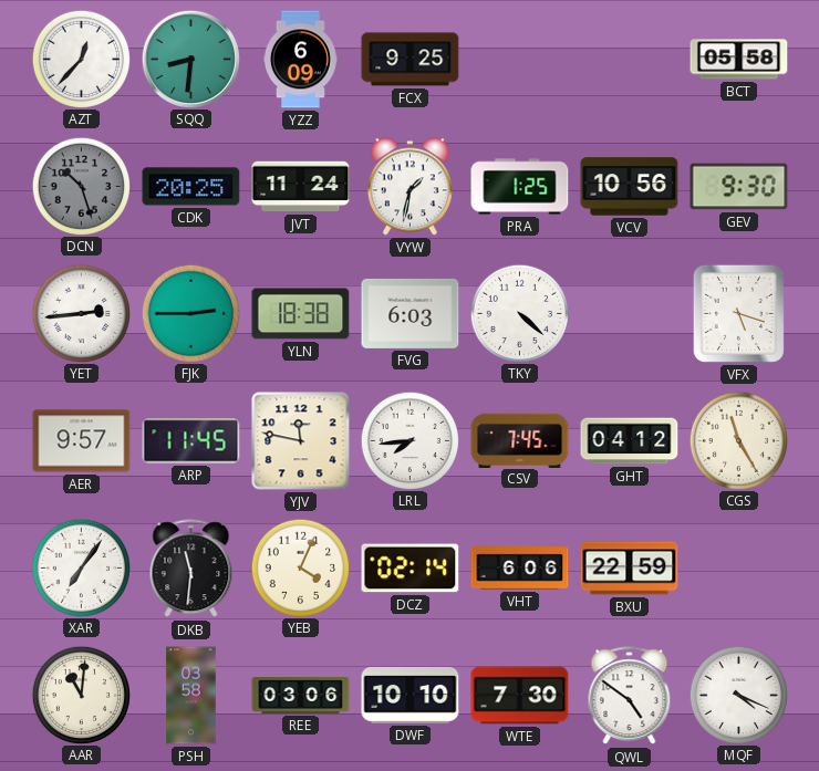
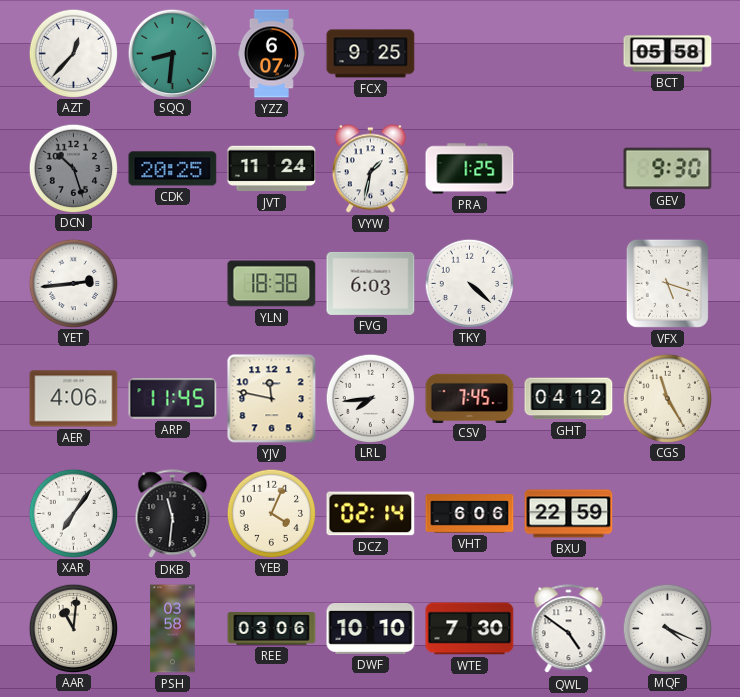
YZZ: 6:09 -> 6:07 (271, 54)
VCV: 10:56 -> none (630, 187)
FJK: 2:45 -> none (190, 313)
AER: 9:57 -> 4:06 (74, 399)
